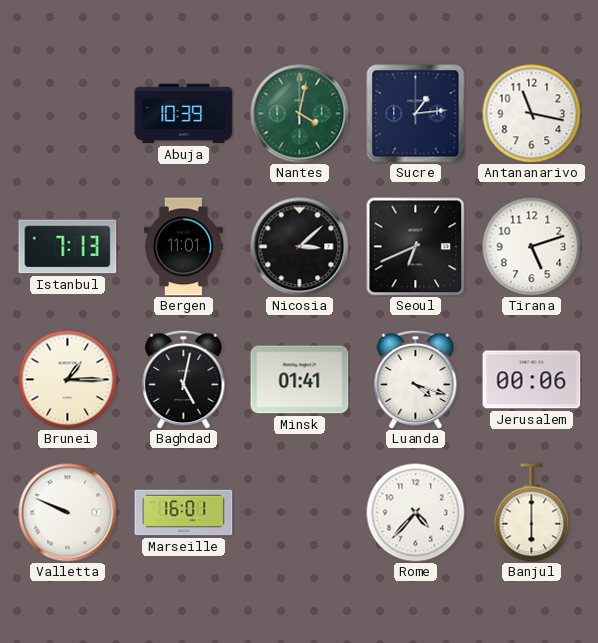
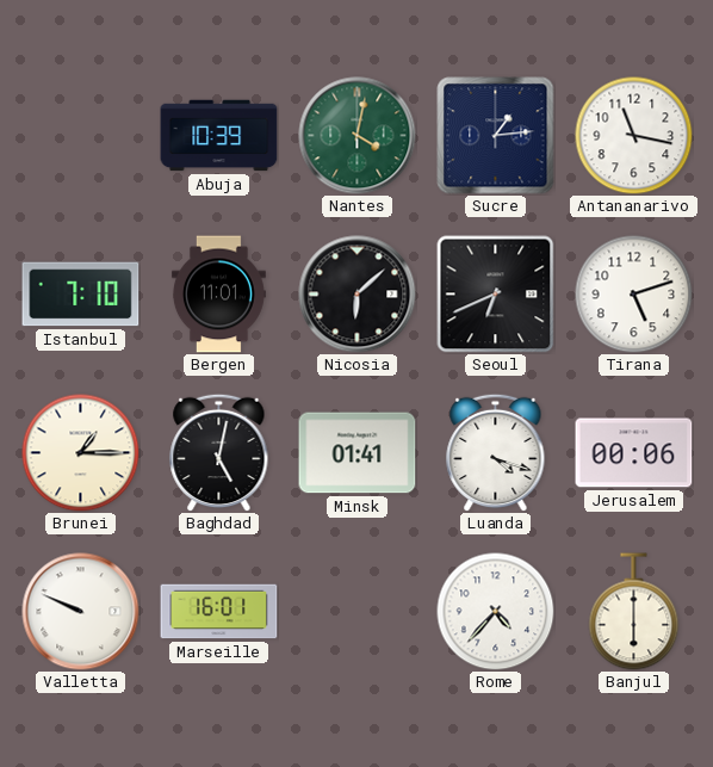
Istanbul: 7:13 -> 7:10 (81, 295)
Nicosia: 3:08 -> 6:08 (358, 295)
